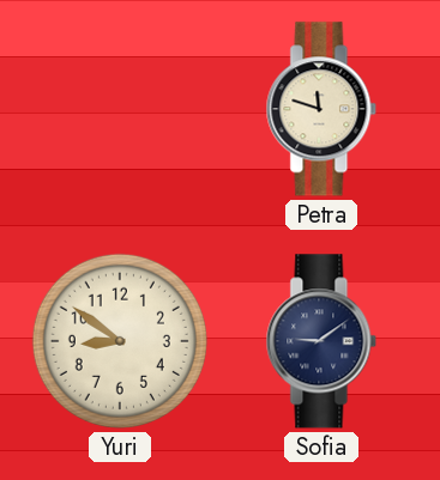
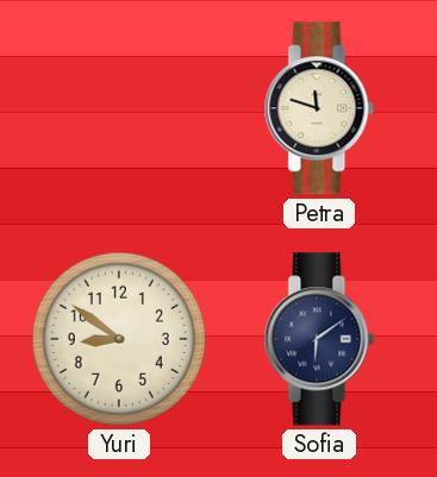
Sofia: 9:09 -> 6:09 (319, 339)
